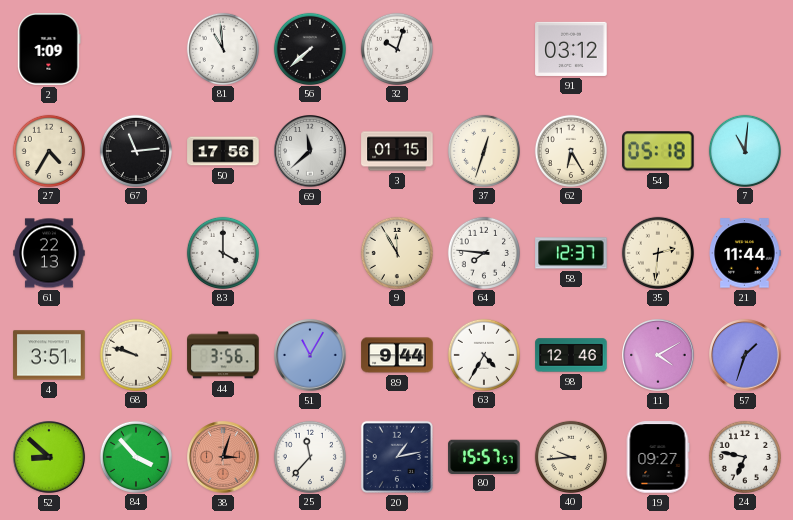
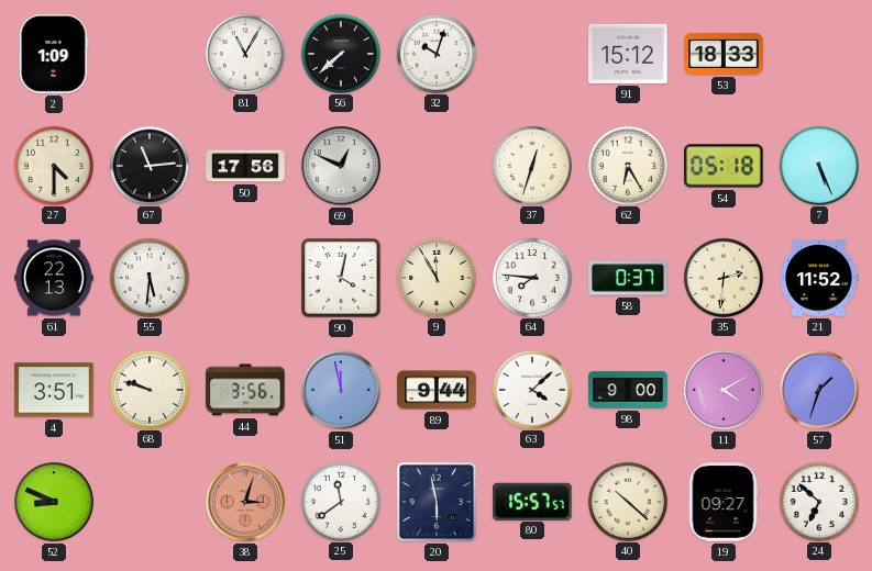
81: 10:59 -> 11:05 (244, 53)
91: 03:12 -> 15:12 (628, 54)
53: none -> 18:33 (724, 54)
27: 4:35 -> 4:30 (53, 165)
69: 11:38 -> 12:49 (341, 166)
3: 01:15 -> none (397, 151)
7: 11:01 -> 5:26 (818, 165)
55: none -> 5:31 (148, 277)
83: 4:00 -> none (222, 252)
90: none -> 4:02 (341, 278)
58: 12:37 -> 0:37 (628, 278)
21: 11:44 -> 11:52 (819, 278)
51: 11:05 -> 11:58 (341, 390)
63: 4:35 -> 4:08 (531, 389)
98: 12:46 -> 9:00 (628, 390)
52: 8:52 -> 8:49 (54, 502)
84: 3:53 -> none (135, 456)
25: 11:37 -> 11:39 (340, 501)
20: 1:13 -> 5:58 (437, 502)
40: 9:44 -> 10:22 (627, 501)
24: 6:47 -> 6:52 (818, 501)
